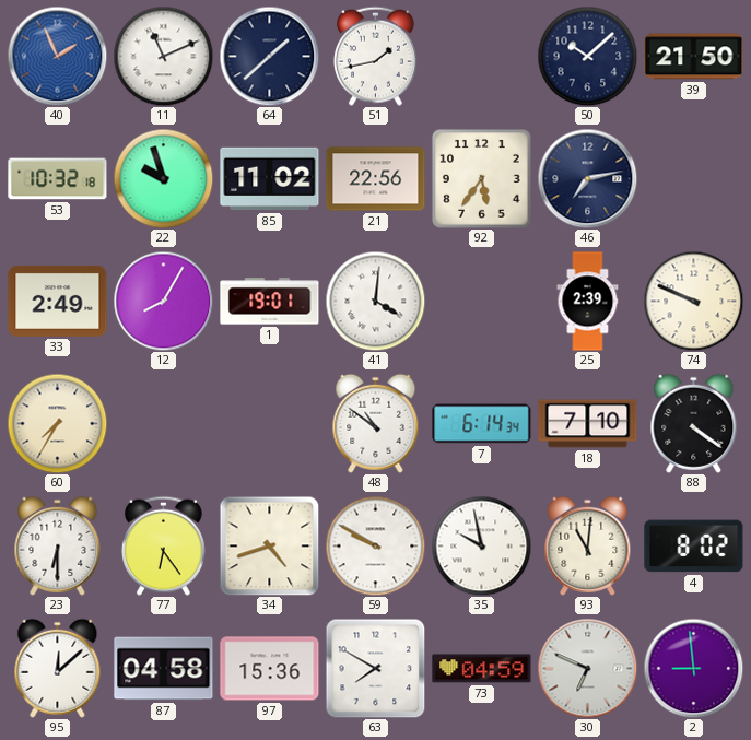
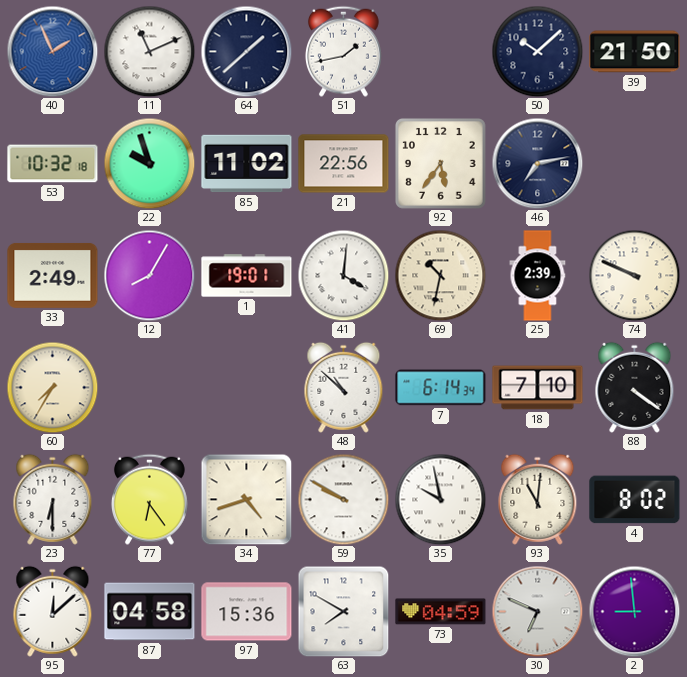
69: none -> 10:32 (440, 275)
48: 10:51 -> 10:52 (344, 387)
